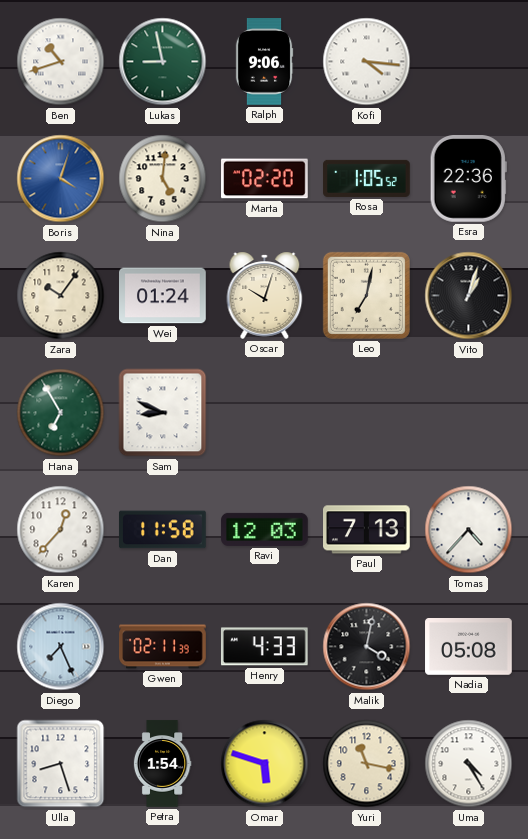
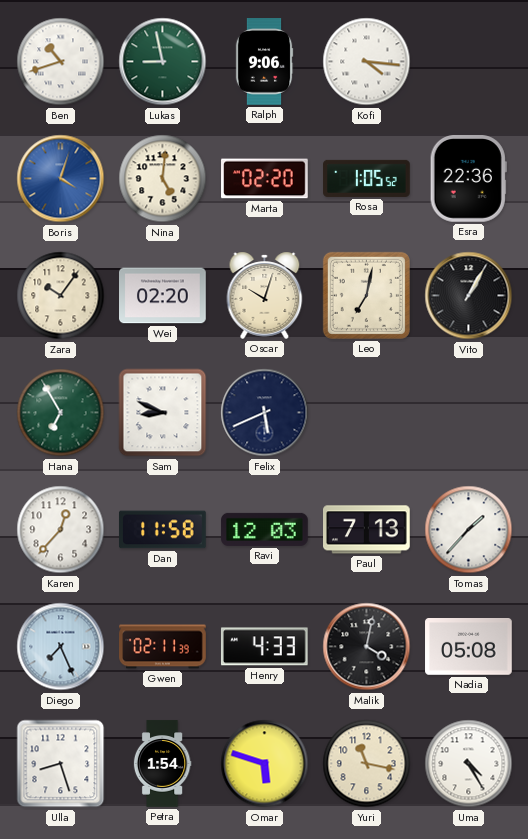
Wei: 01:24 -> 02:20 (163, 296)
Vito: 1:03 -> 1:05 (469, 296)
Felix: none -> 5:41 (265, 413)
Tomas: 4:37 -> 1:37 (469, 530)
